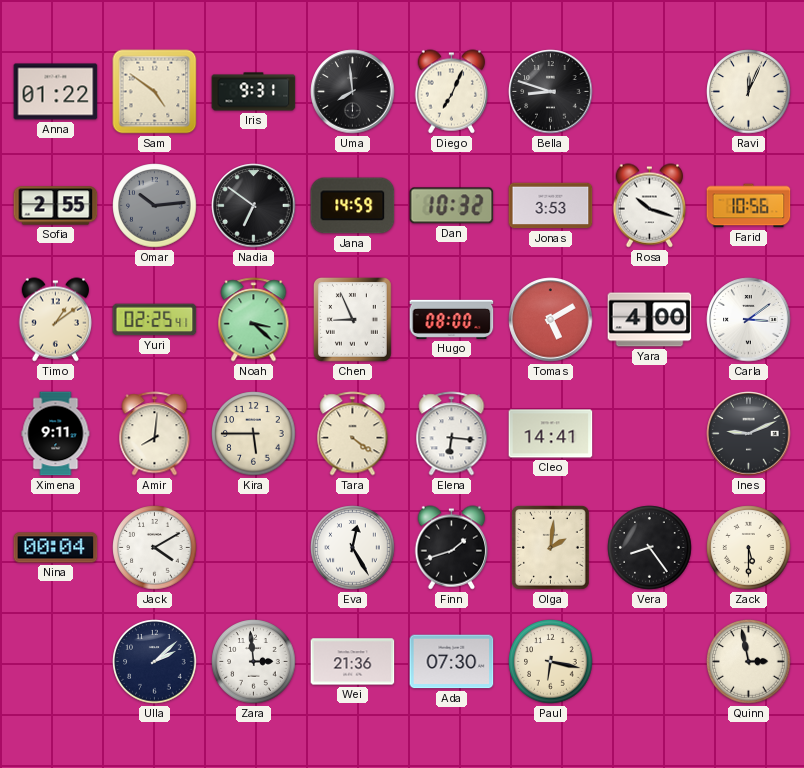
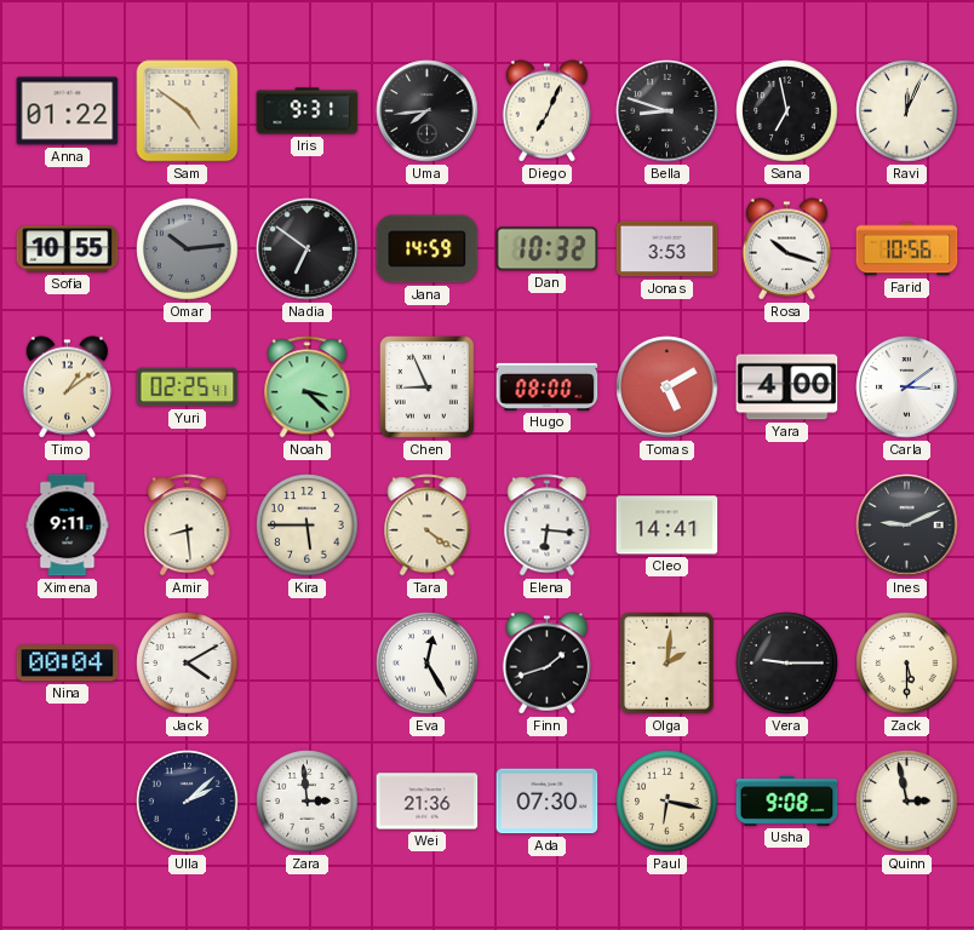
Uma: 7:59 -> 7:44 (428, 111)
Sana: none -> 6:58 (787, 111)
Sofia: 2:55 -> 10:55 (68, 249)
Amir: 8:01 -> 8:29 (188, 526)
Vera: 8:24 -> 9:15 (787, 664)
Usha: none -> 9:08 (787, 800)
